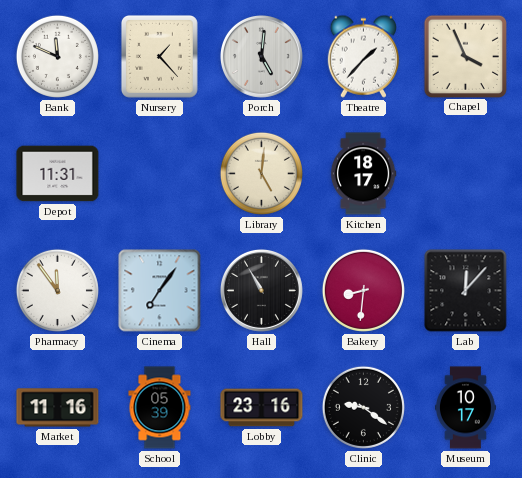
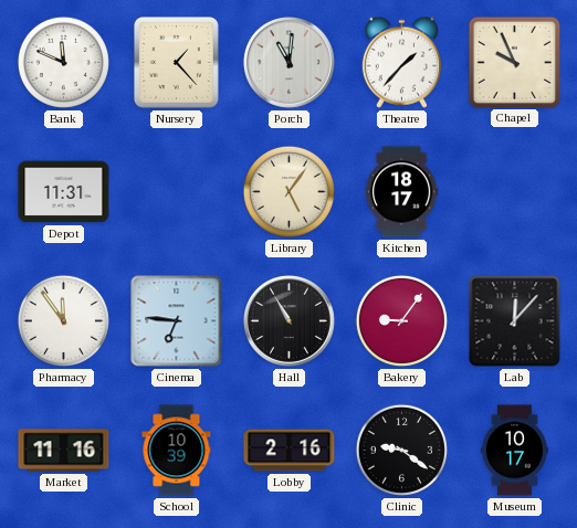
Porch: 5:01 -> 11:01 (288, 62)
Chapel: 3:56 -> 9:56 (514, 62)
Library: 5:01 -> 5:06 (288, 191)
Cinema: 7:06 -> 6:46 (177, 321)
Bakery: 8:31 -> 9:06 (401, 320)
School: 05:39 -> 10:39 (177, 451)
Lobby: 23:16 -> 2:16 (290, 451)
